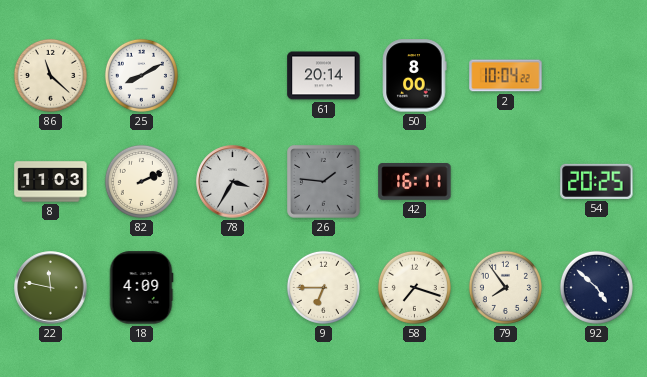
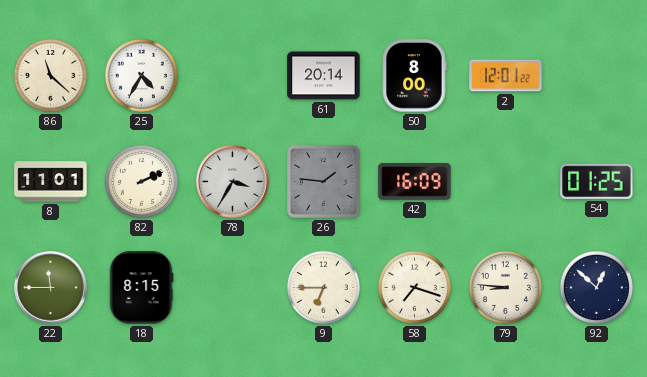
25: 8:10 -> 4:35 (141, 75)
2: 10:04 -> 12:01 (506, 76)
8: 11:03 -> 11:01 (51, 182)
42: 16:11 -> 16:09 (415, 182)
54: 20:25 -> 01:25 (597, 181)
22: 11:47 -> 11:45 (51, 288)
18: 4:09 -> 8:15 (141, 288)
79: 7:54 -> 8:46 (505, 287)
92: 4:52 -> 12:52 (596, 287)
